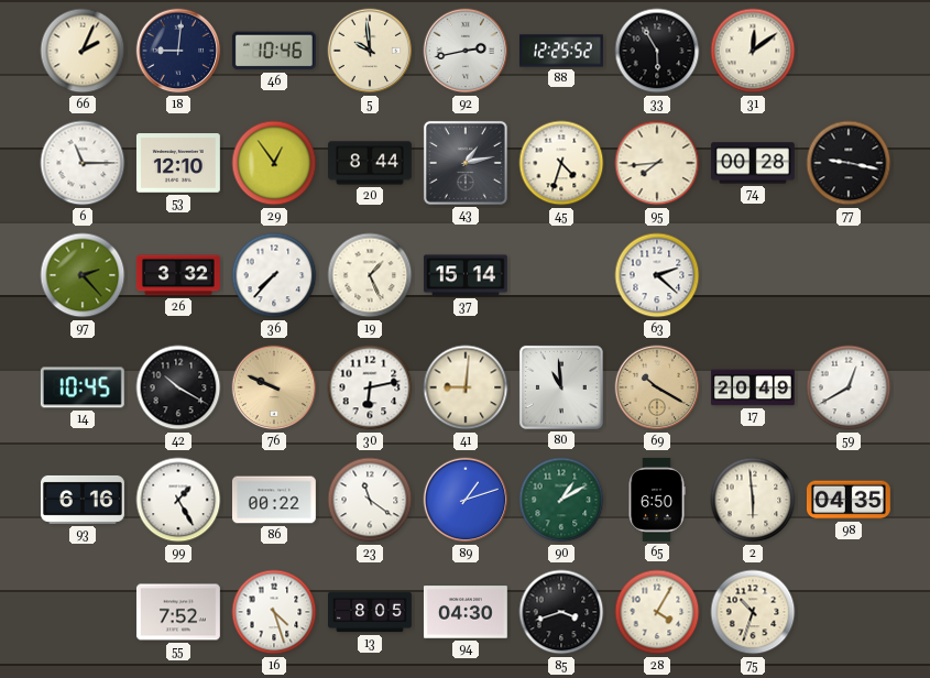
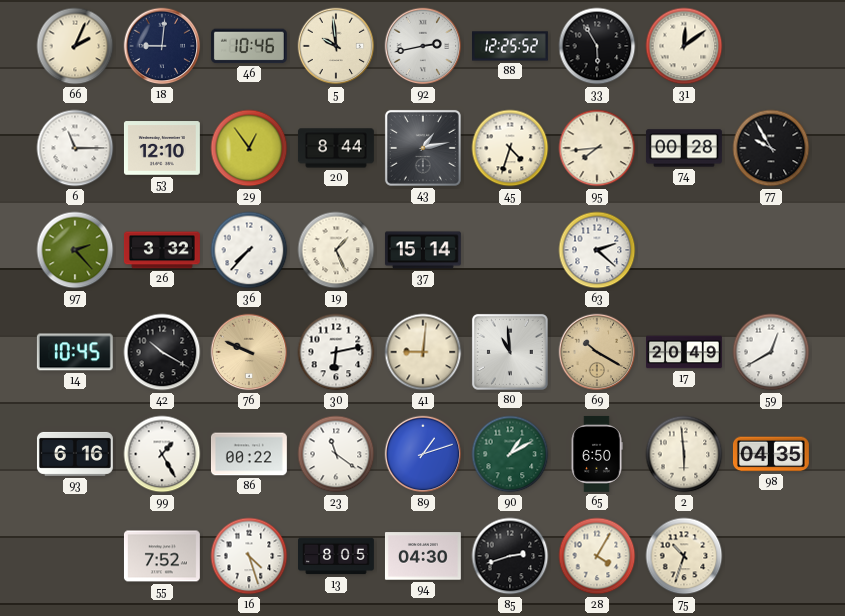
77: 9:17 -> 9:55 (771, 148)
85: 3:42 -> 2:42 (510, 556)
